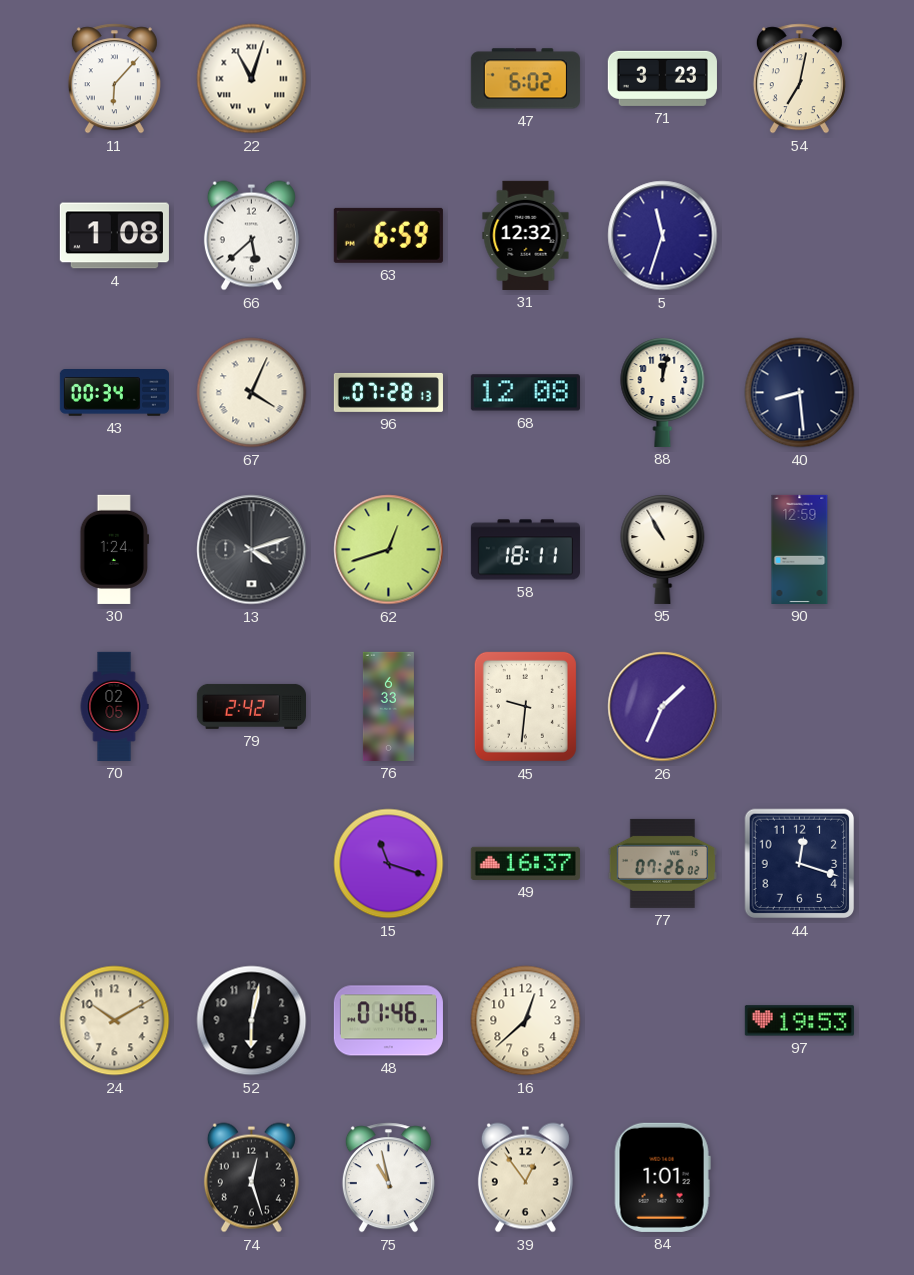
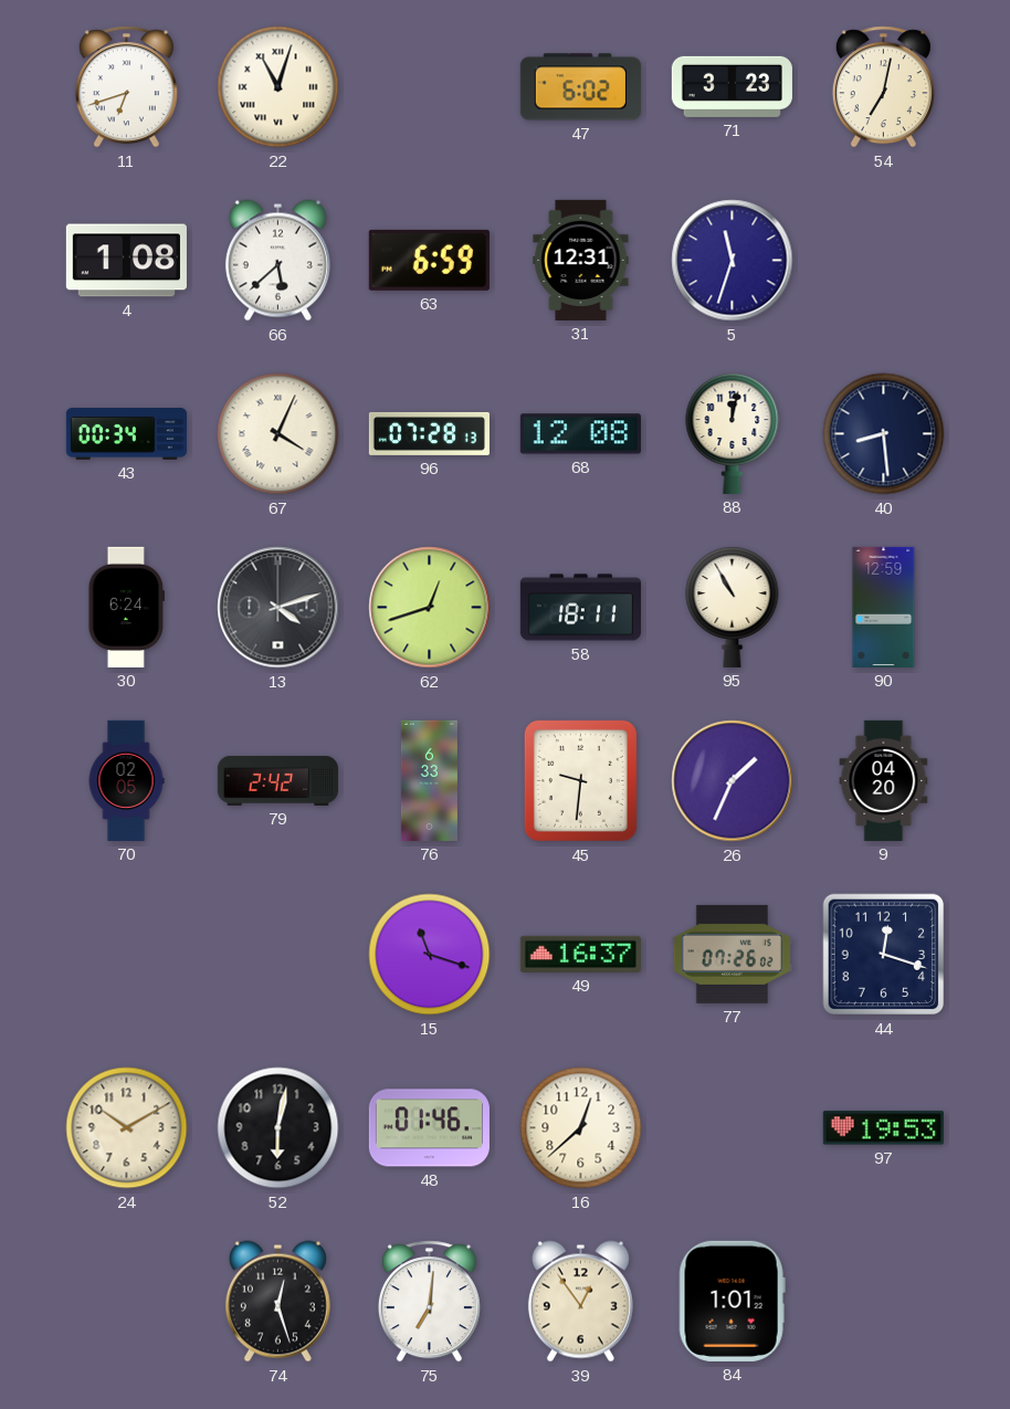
11: 6:07 -> 6:42 (126, 87)
31: 12:32 -> 12:31 (581, 260)
30: 1:24 -> 6:24 (126, 607)
9: none -> 04:20 (884, 780)
75: 10:58 -> 7:01 (429, 1302)
